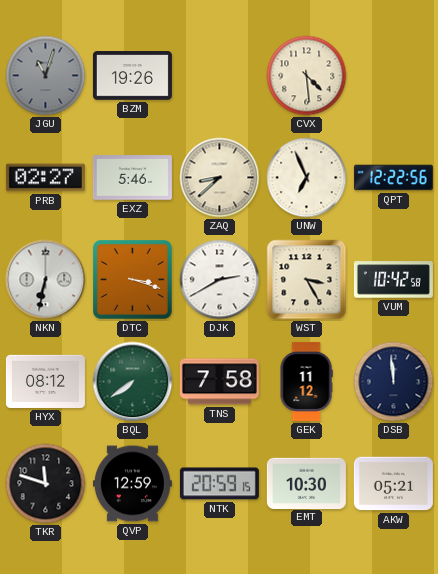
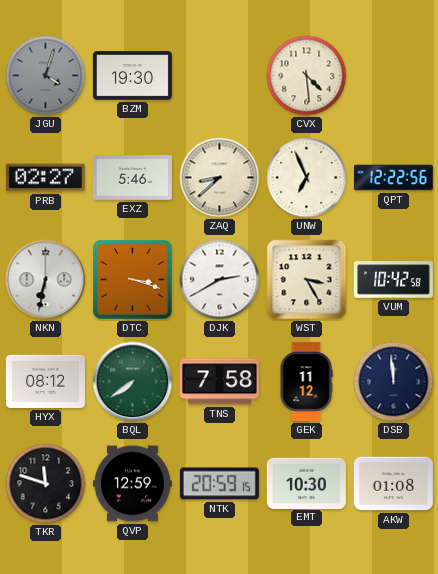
JGU: 11:03 -> 4:03 (46, 76)
BZM: 19:26 -> 19:30 (132, 76)
AKW: 05:21 -> 01:08 (393, 484)
